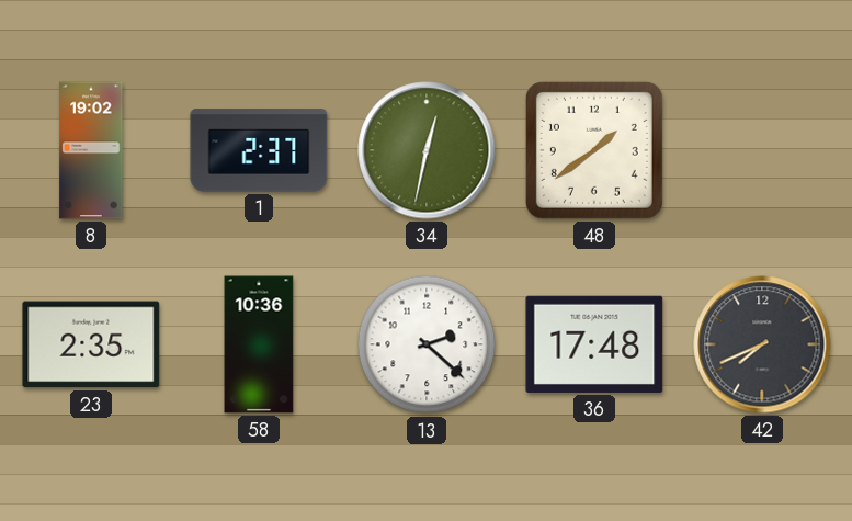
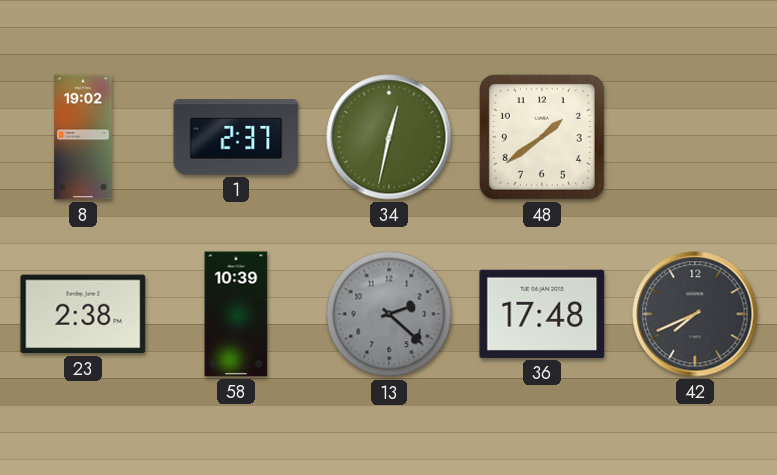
23: 2:35 -> 2:38 (83, 314)
58: 10:36 -> 10:39 (236, 314)
13 dial: white -> grey (389, 314)
